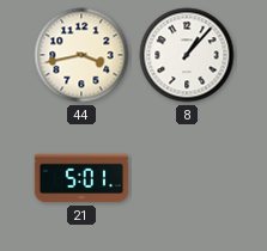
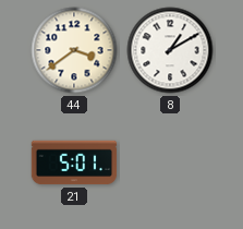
44: 3:43 -> 3:39 (74, 50)
8: 1:07 -> 1:10 (170, 50)
